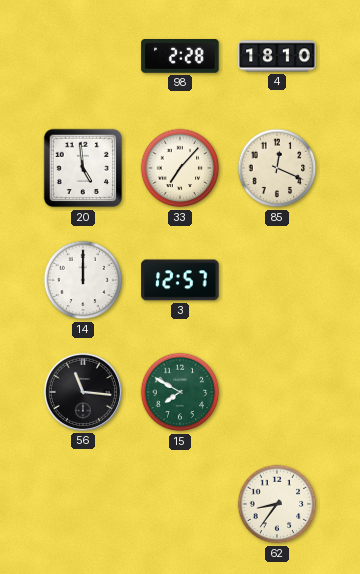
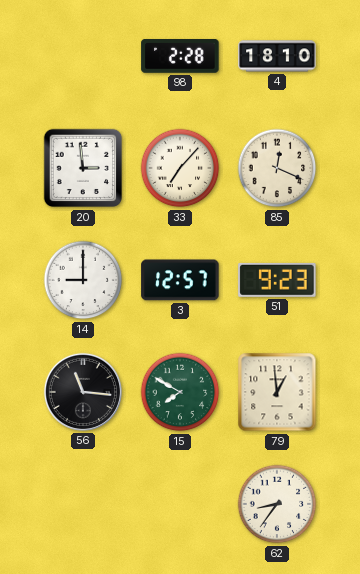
20: 4:59 -> 2:59 (83, 168)
14: 12:00 -> 9:00 (83, 280)
51: none -> 9:23 (277, 280)
79: none -> 12:59 (277, 392)
